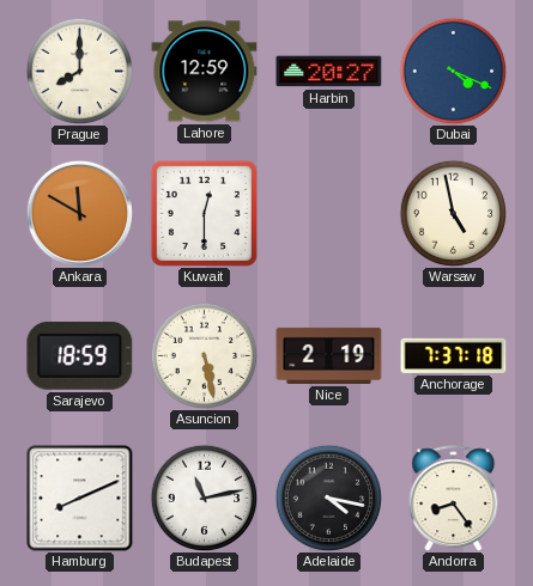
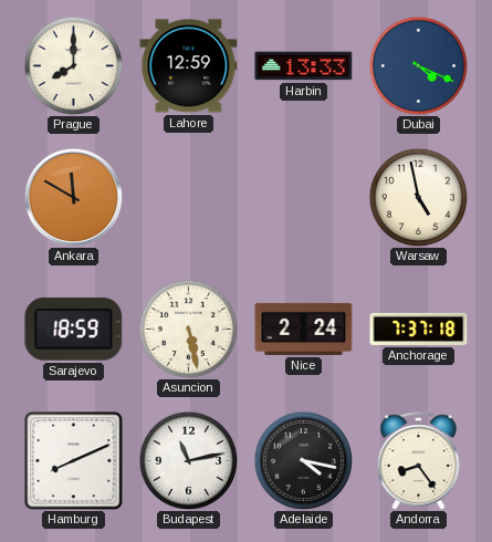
Harbin: 20:27 -> 13:33 (304, 66)
Kuwait: 12:30 -> none (204, 213)
Nice: 2:19 -> 2:24 (304, 329)
